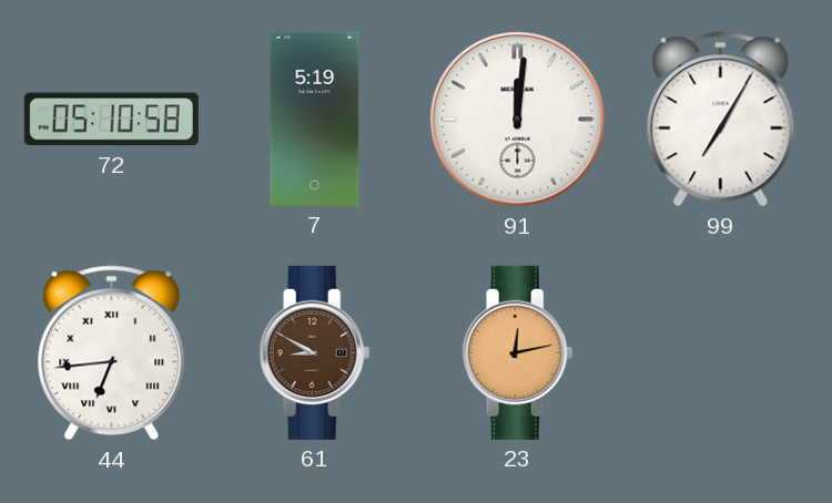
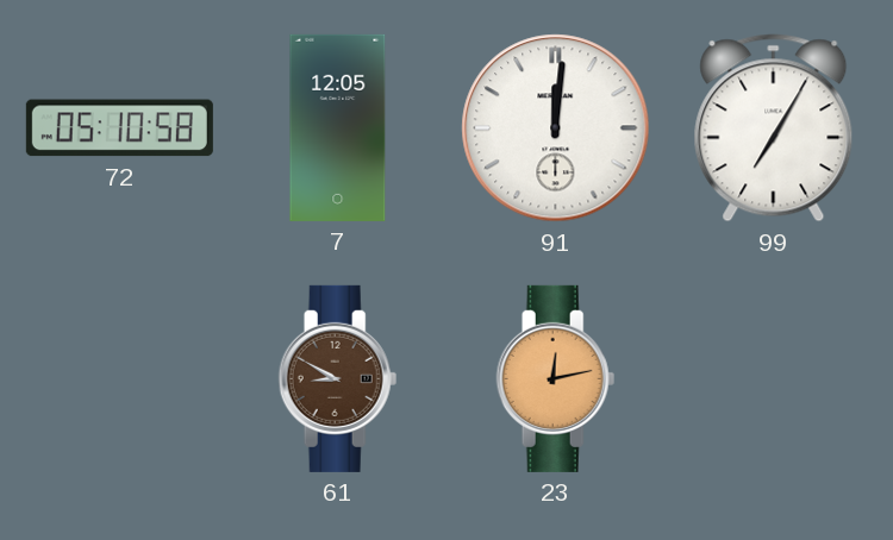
7: 5:19 -> 12:05 (338, 127)
44: 6:44 -> none (112, 353)
